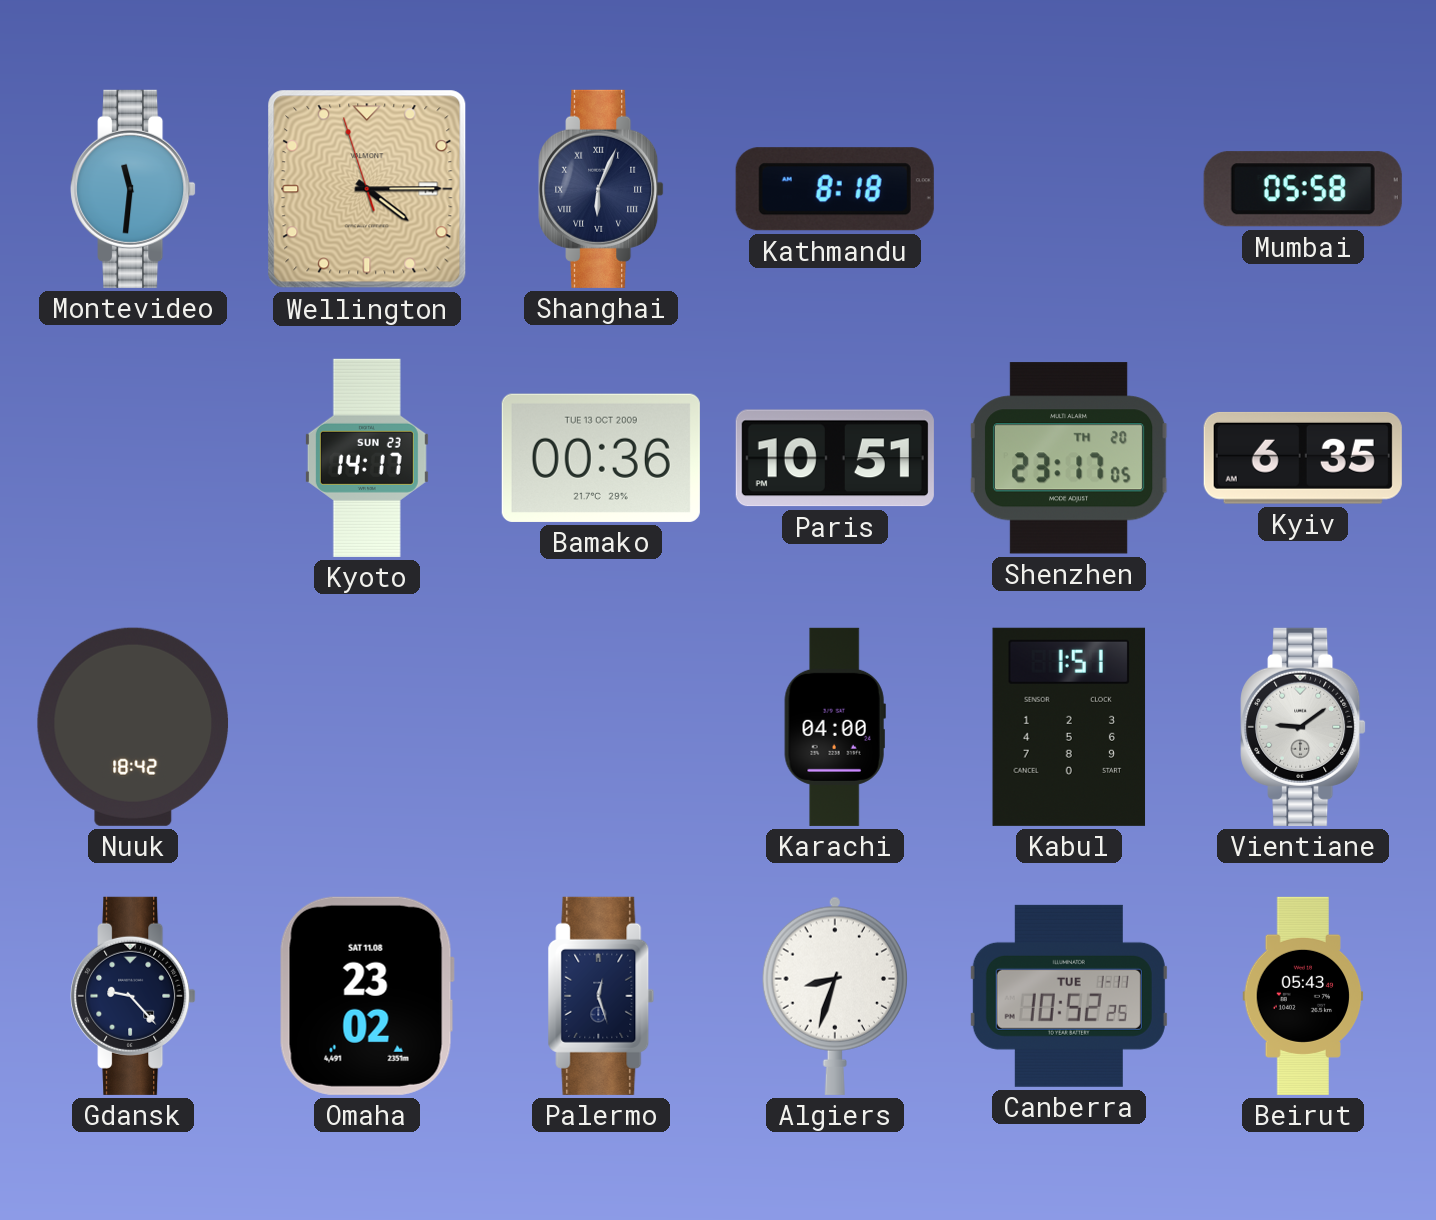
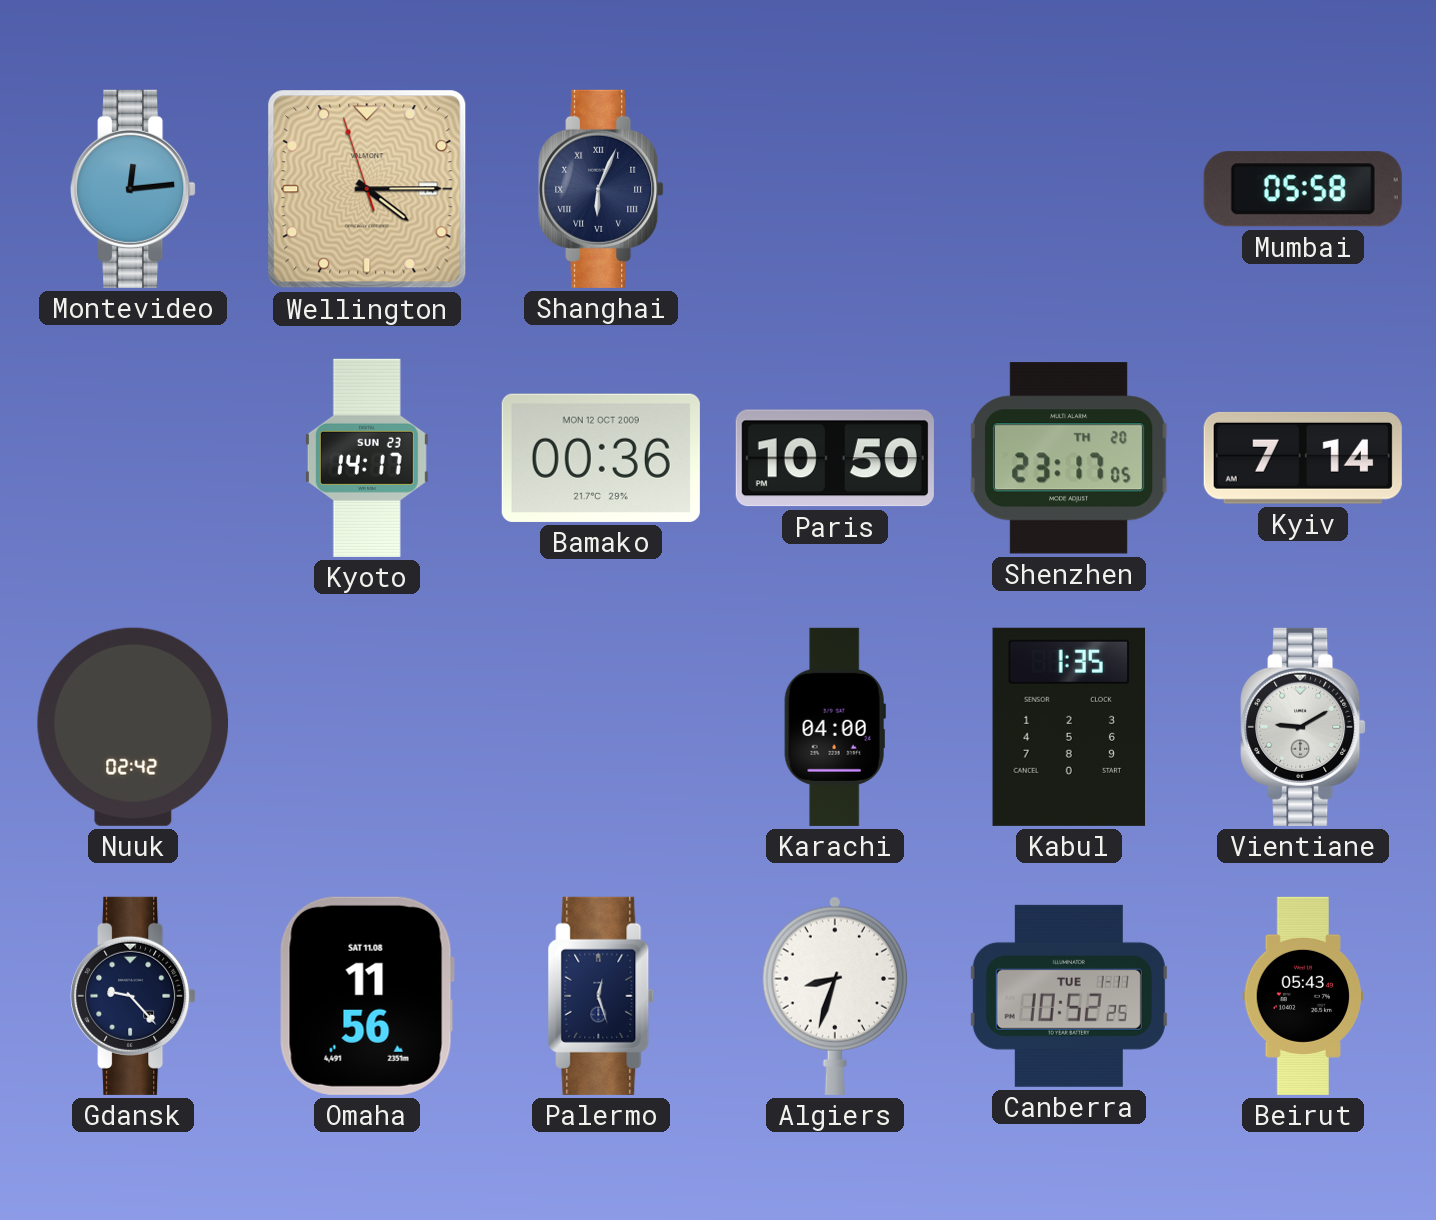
Montevideo: 11:31 -> 12:14 (133, 189)
Kathmandu: 8:18 -> none (835, 189)
Bamako date: TUE 13 OCT 2009 -> MON 12 OCT 2009 (601, 458)
Paris: 10:51 -> 10:50 (835, 458)
Kyiv: 6:35 -> 7:14 (1303, 458)
Nuuk: 18:42 -> 02:42 (133, 727)
Kabul: 1:51 -> 1:35 (1069, 727)
Vientiane: 9:09 -> 9:10 (1303, 727)
Omaha: 23:02 -> 11:56 (367, 996)
